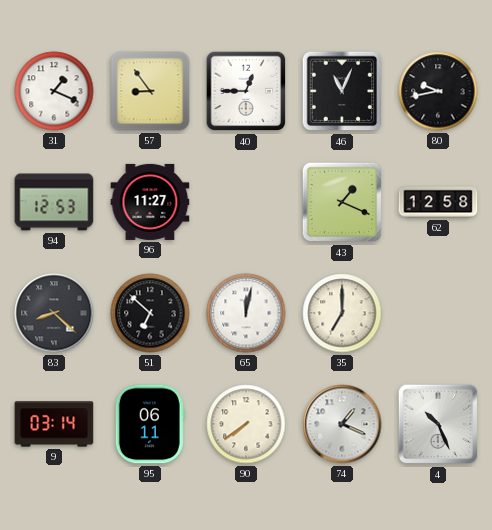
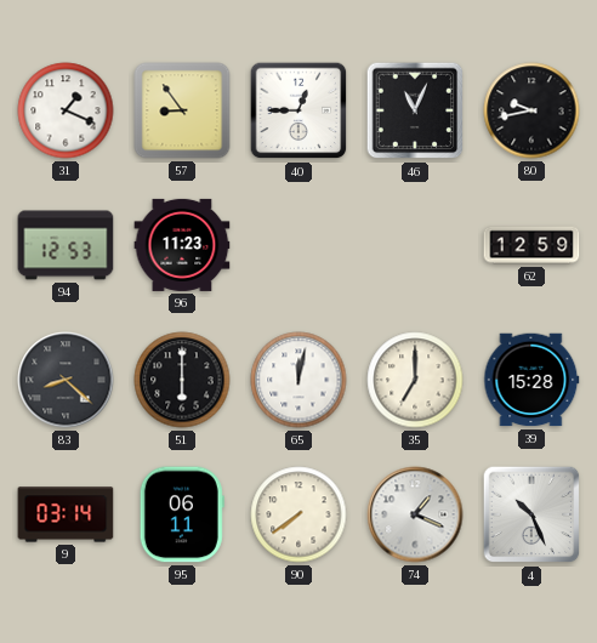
96: 11:27 -> 11:23 (182, 245)
43: 1:19 -> none (342, 202)
62: 12:58 -> 12:59 (531, 245)
51: 6:52 -> 6:00 (182, 380)
39: none -> 15:28 (531, 380)
